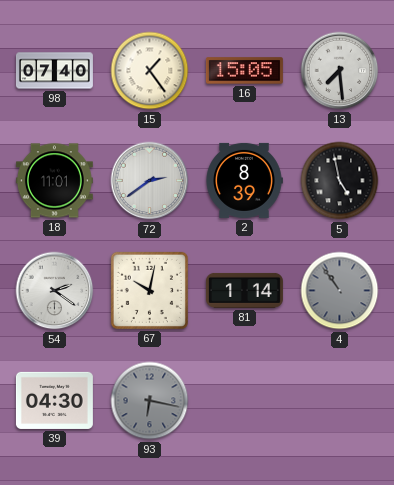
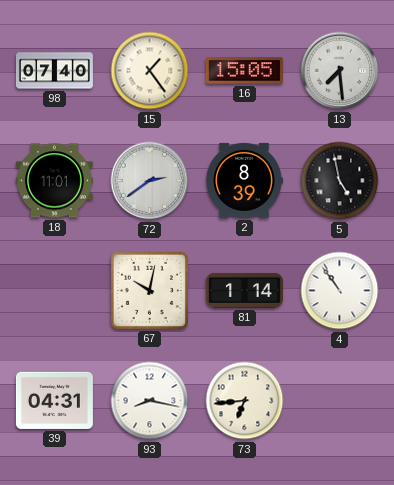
54: 2:21 -> none (55, 291)
4 dial: grey -> white (340, 291)
39: 04:30 -> 04:31 (54, 400)
93: 6:17 -> 8:17 (150, 401)
93 dial: grey -> white (150, 401)
73: none -> 6:44 (245, 401)
